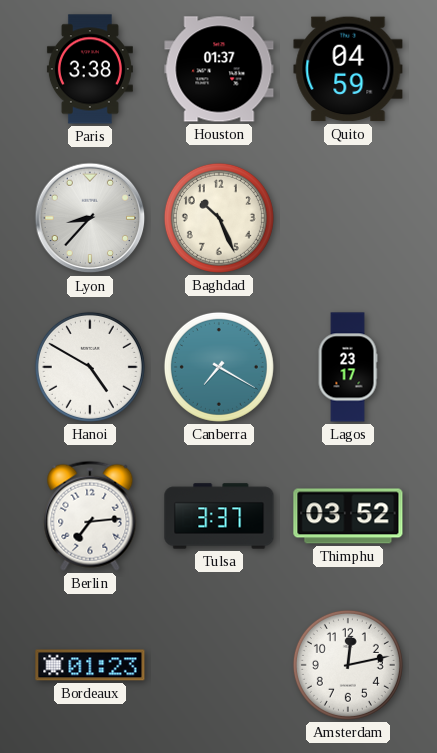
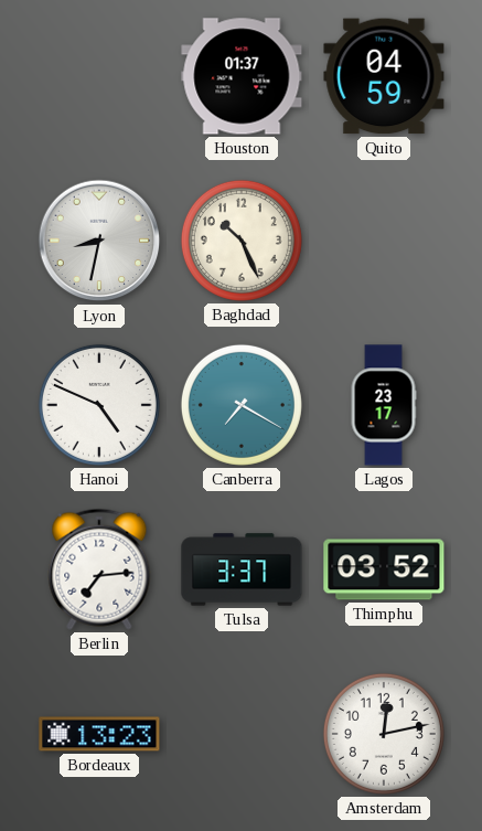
Paris: 3:38 -> none (90, 69)
Lyon: 8:37 -> 8:32 (99, 241)
Hanoi: 4:50 -> 4:49 (99, 405)
Bordeaux: 01:23 -> 13:23 (99, 734)
